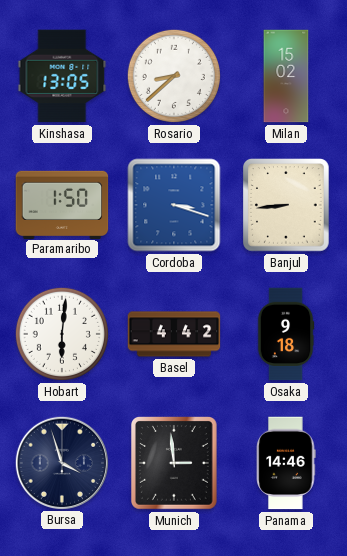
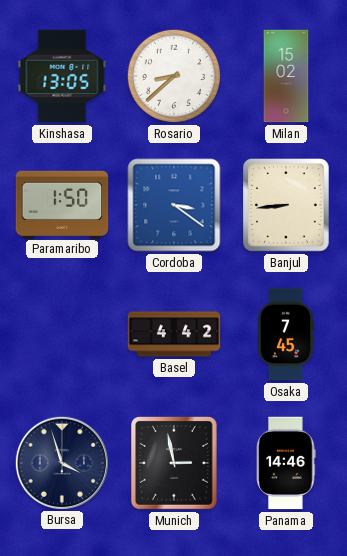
Cordoba: 3:18 -> 3:21 (174, 205)
Hobart: 6:01 -> none (62, 334)
Osaka: 9:18 -> 7:45 (286, 334)
Munich: 2:59 -> 2:58 (175, 463)
